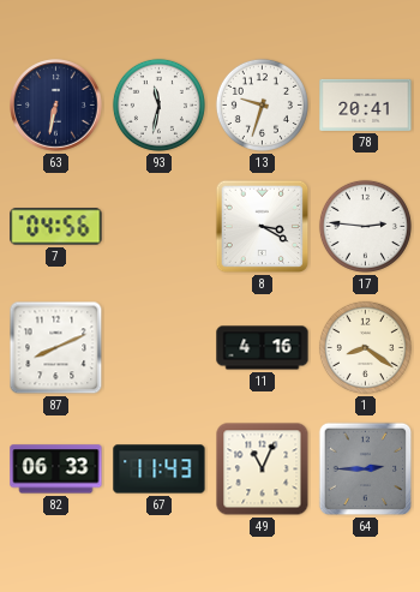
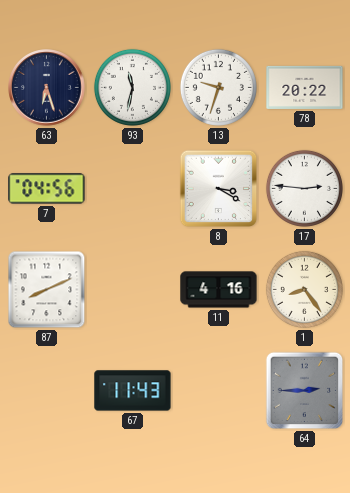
63: 6:32 -> 6:27 (47, 88)
78: 20:41 -> 20:22 (305, 87)
1: 8:21 -> 8:24 (304, 289)
82: 06:33 -> none (56, 470)
49: 11:04 -> none (263, 470)
